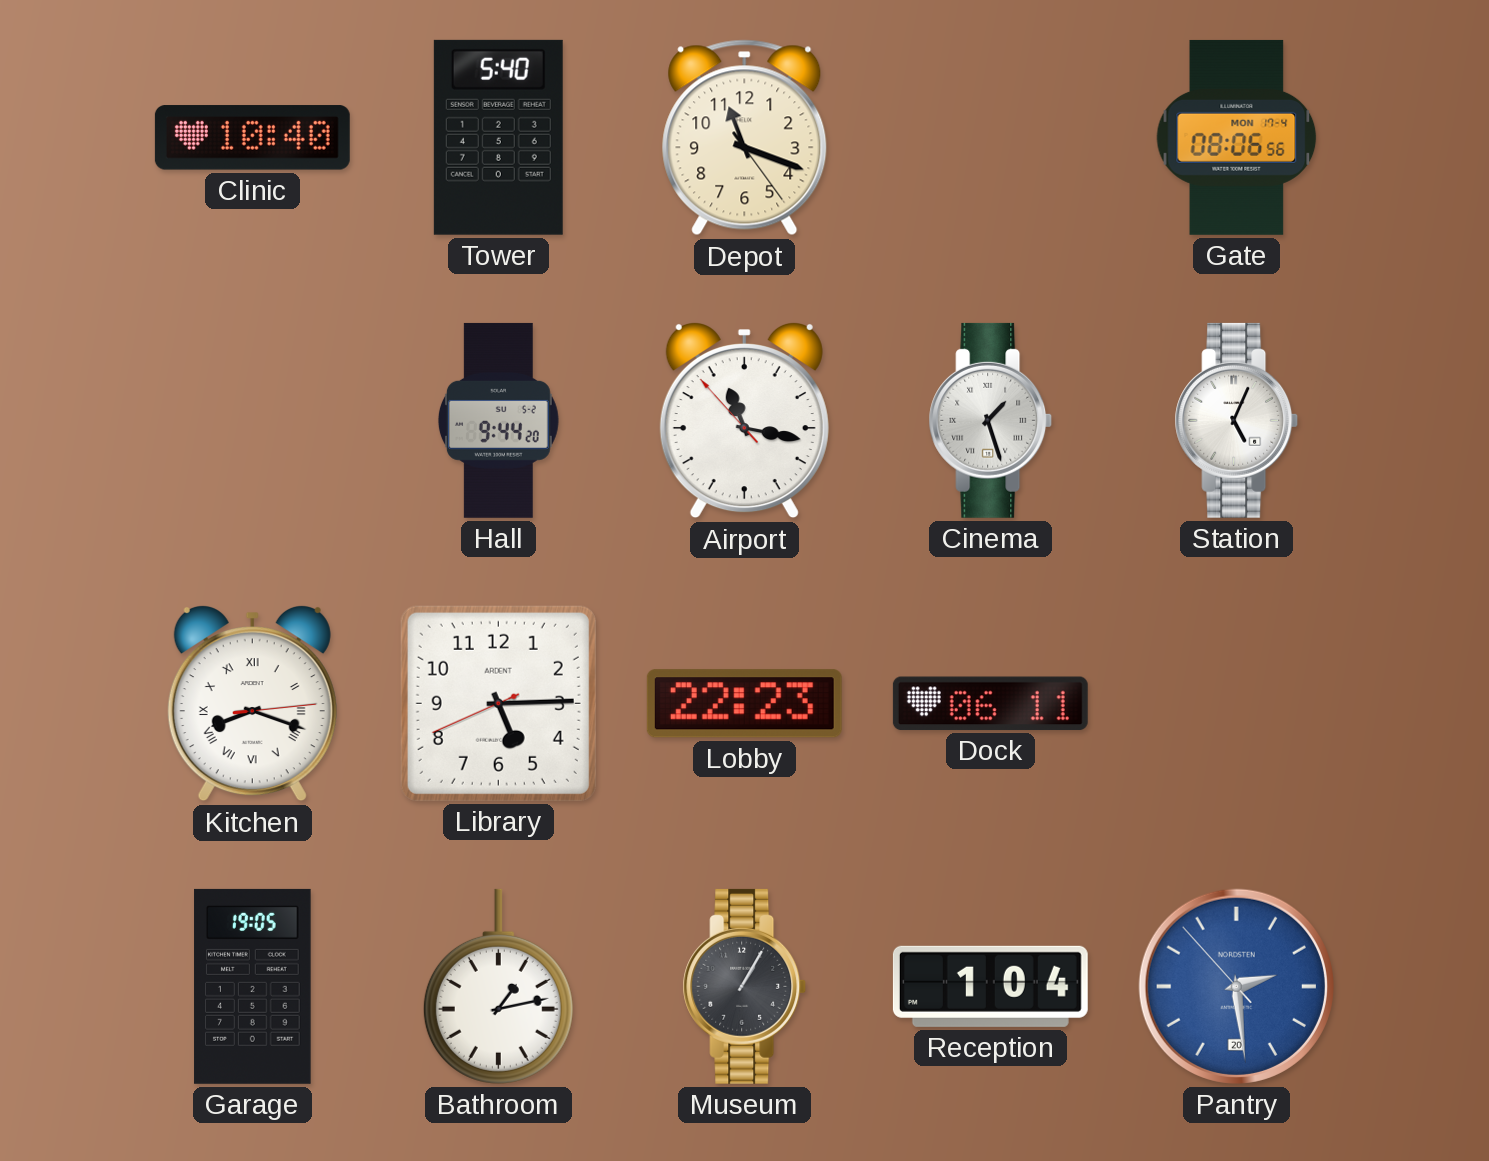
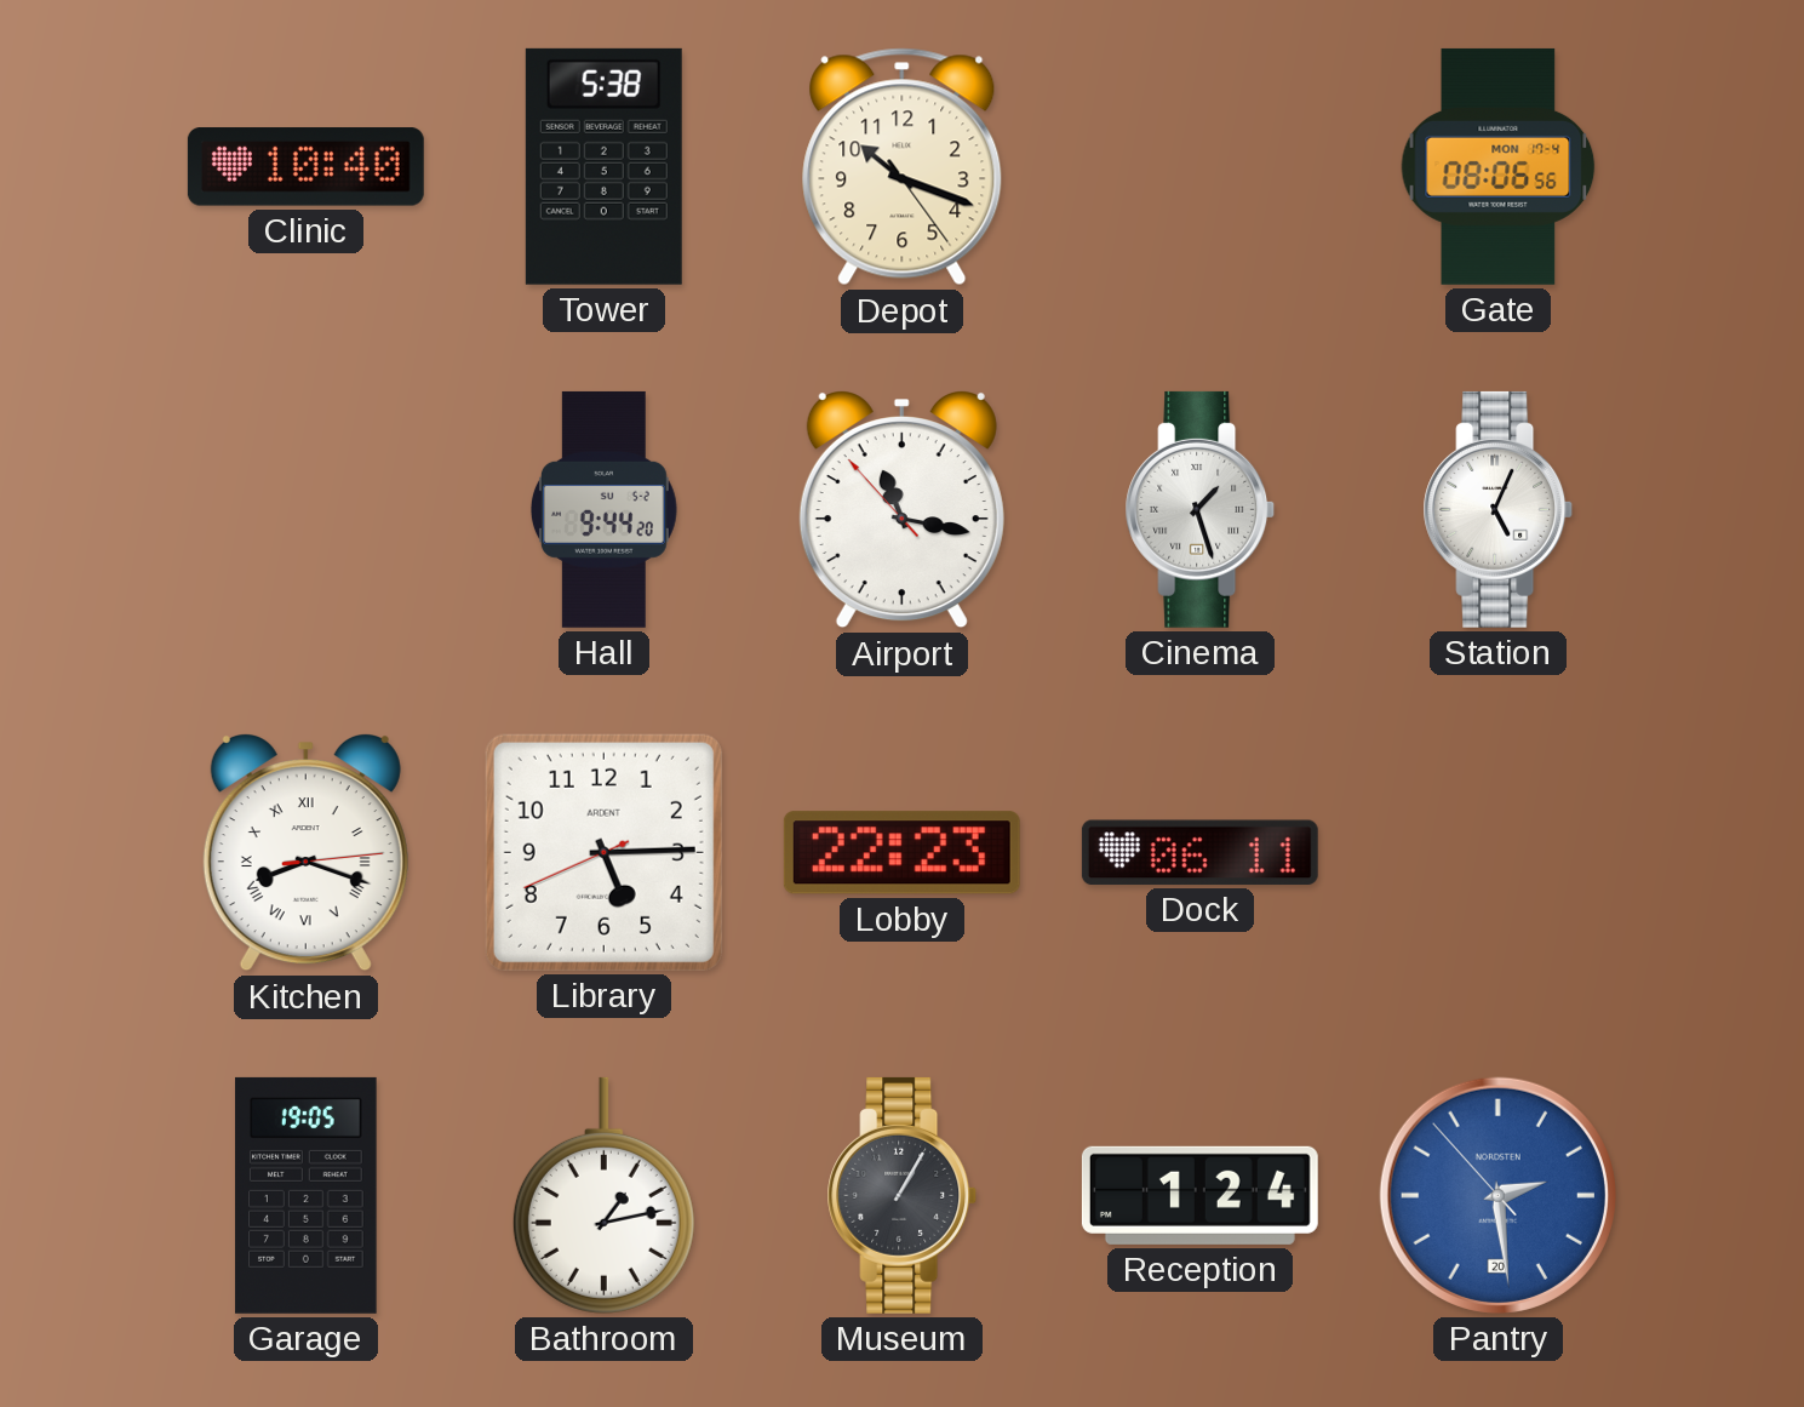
Tower: 5:40 -> 5:38 (603, 166)
Depot: 11:18 -> 10:18 (903, 167)
Reception: 1:04 -> 1:24 (1199, 1195)
